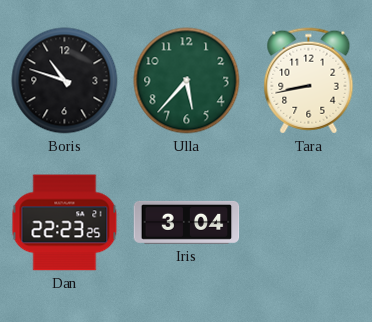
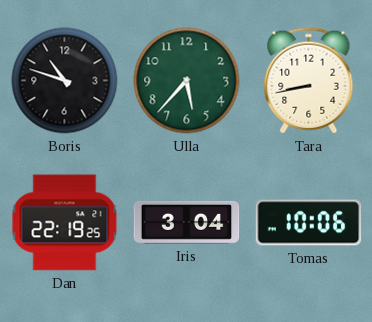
Dan: 22:23 -> 22:19 (65, 223)
Tomas: none -> 10:06 (309, 223)
